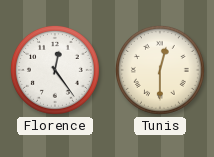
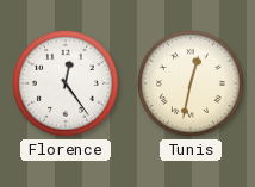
Tunis: 12:30 -> 12:32 (191, 83)
